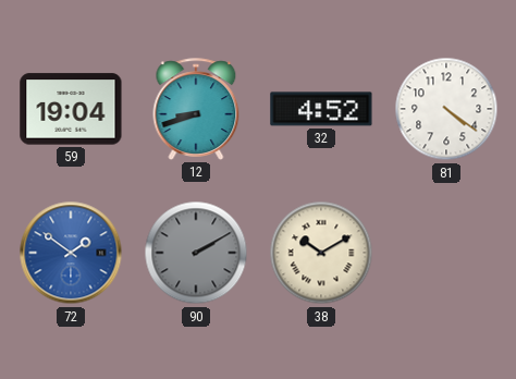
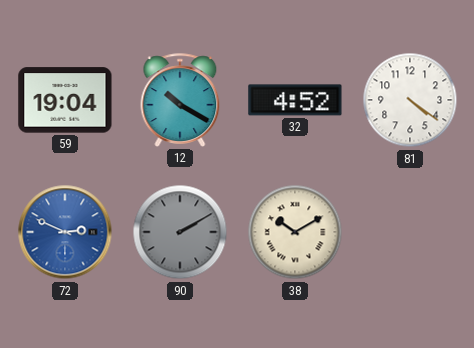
12: 8:42 -> 10:20 (180, 100)
72: 1:51 -> 2:49 (65, 232)
